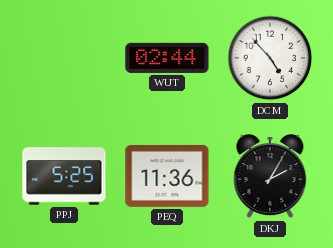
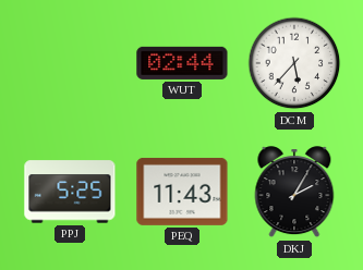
DCM: 4:53 -> 5:37 (294, 63)
PEQ: 11:36 -> 11:43 (182, 192)
